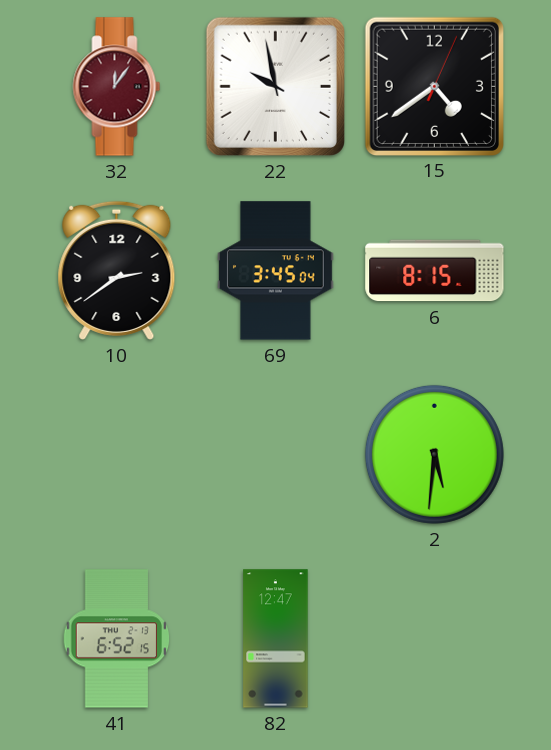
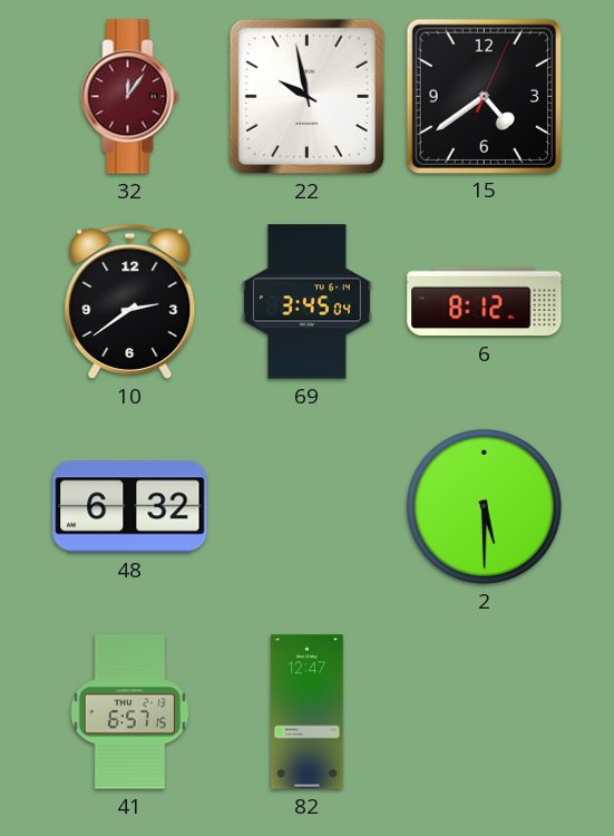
6: 8:15 -> 8:12 (485, 302)
48: none -> 6:32 (130, 507)
2: 5:31 -> 5:30 (484, 506)
41: 6:52 -> 6:57 (130, 712)
